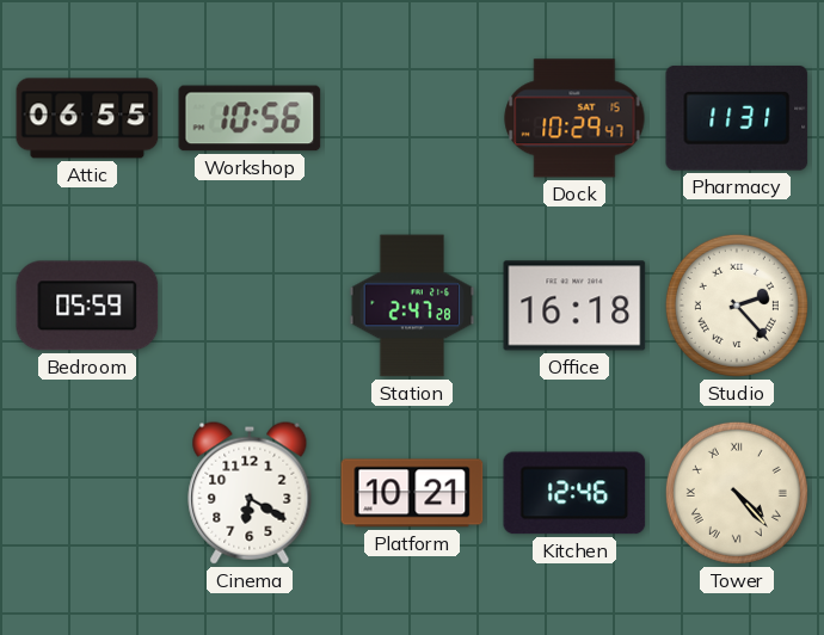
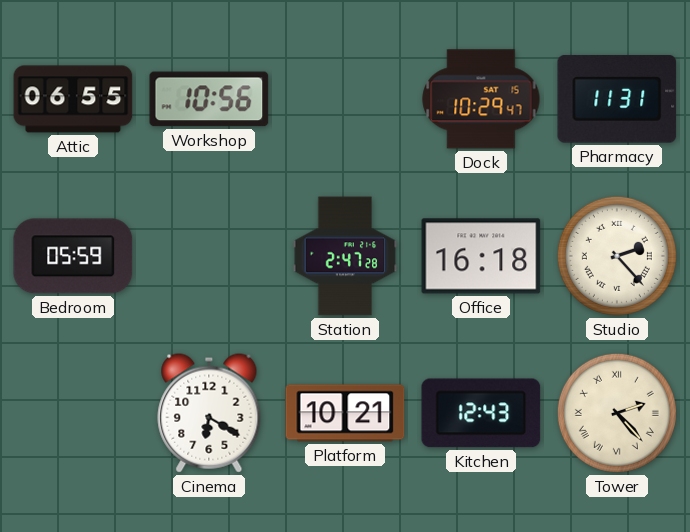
Kitchen: 12:46 -> 12:43 (481, 413)
Tower: 4:23 -> 2:23 (617, 413)
